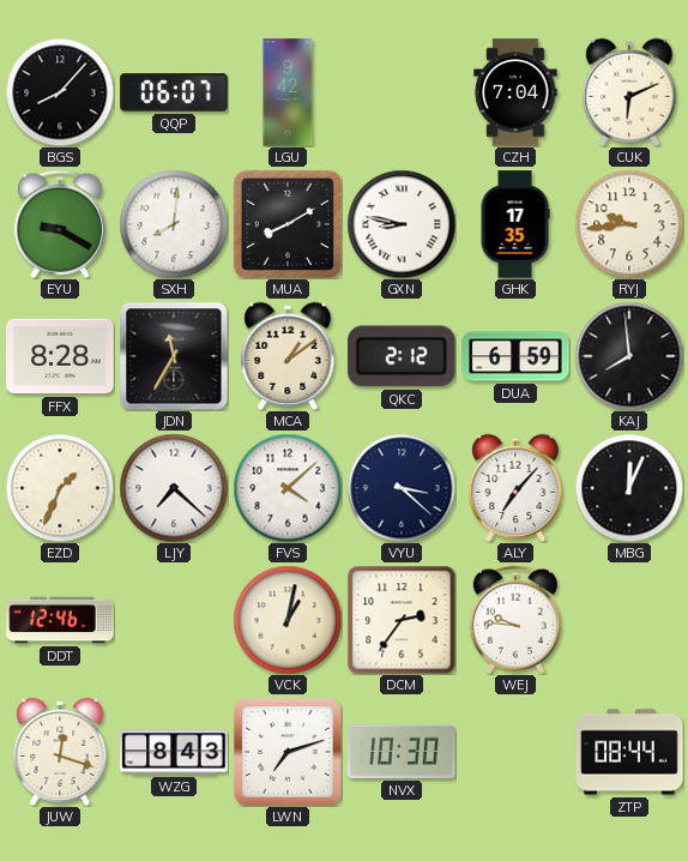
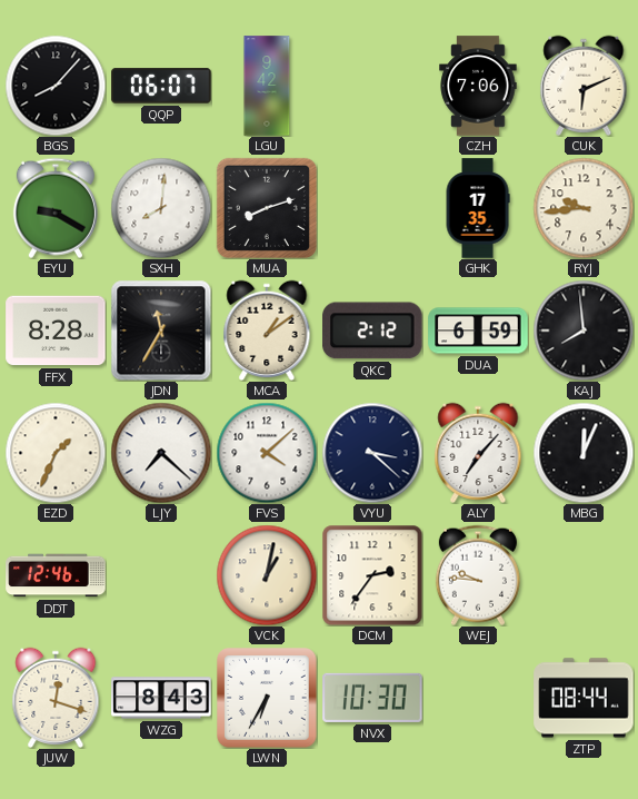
CZH: 7:04 -> 7:06 (478, 86)
MUA: 8:10 -> 8:12 (267, 208)
GXN: 8:47 -> none (402, 224)
LWN: 7:12 -> 6:35 (267, 698)
